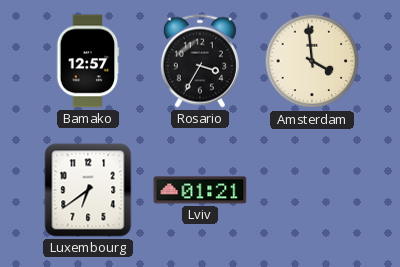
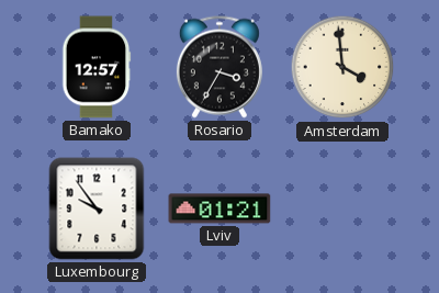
Luxembourg: 6:39 -> 9:54 (97, 209)
